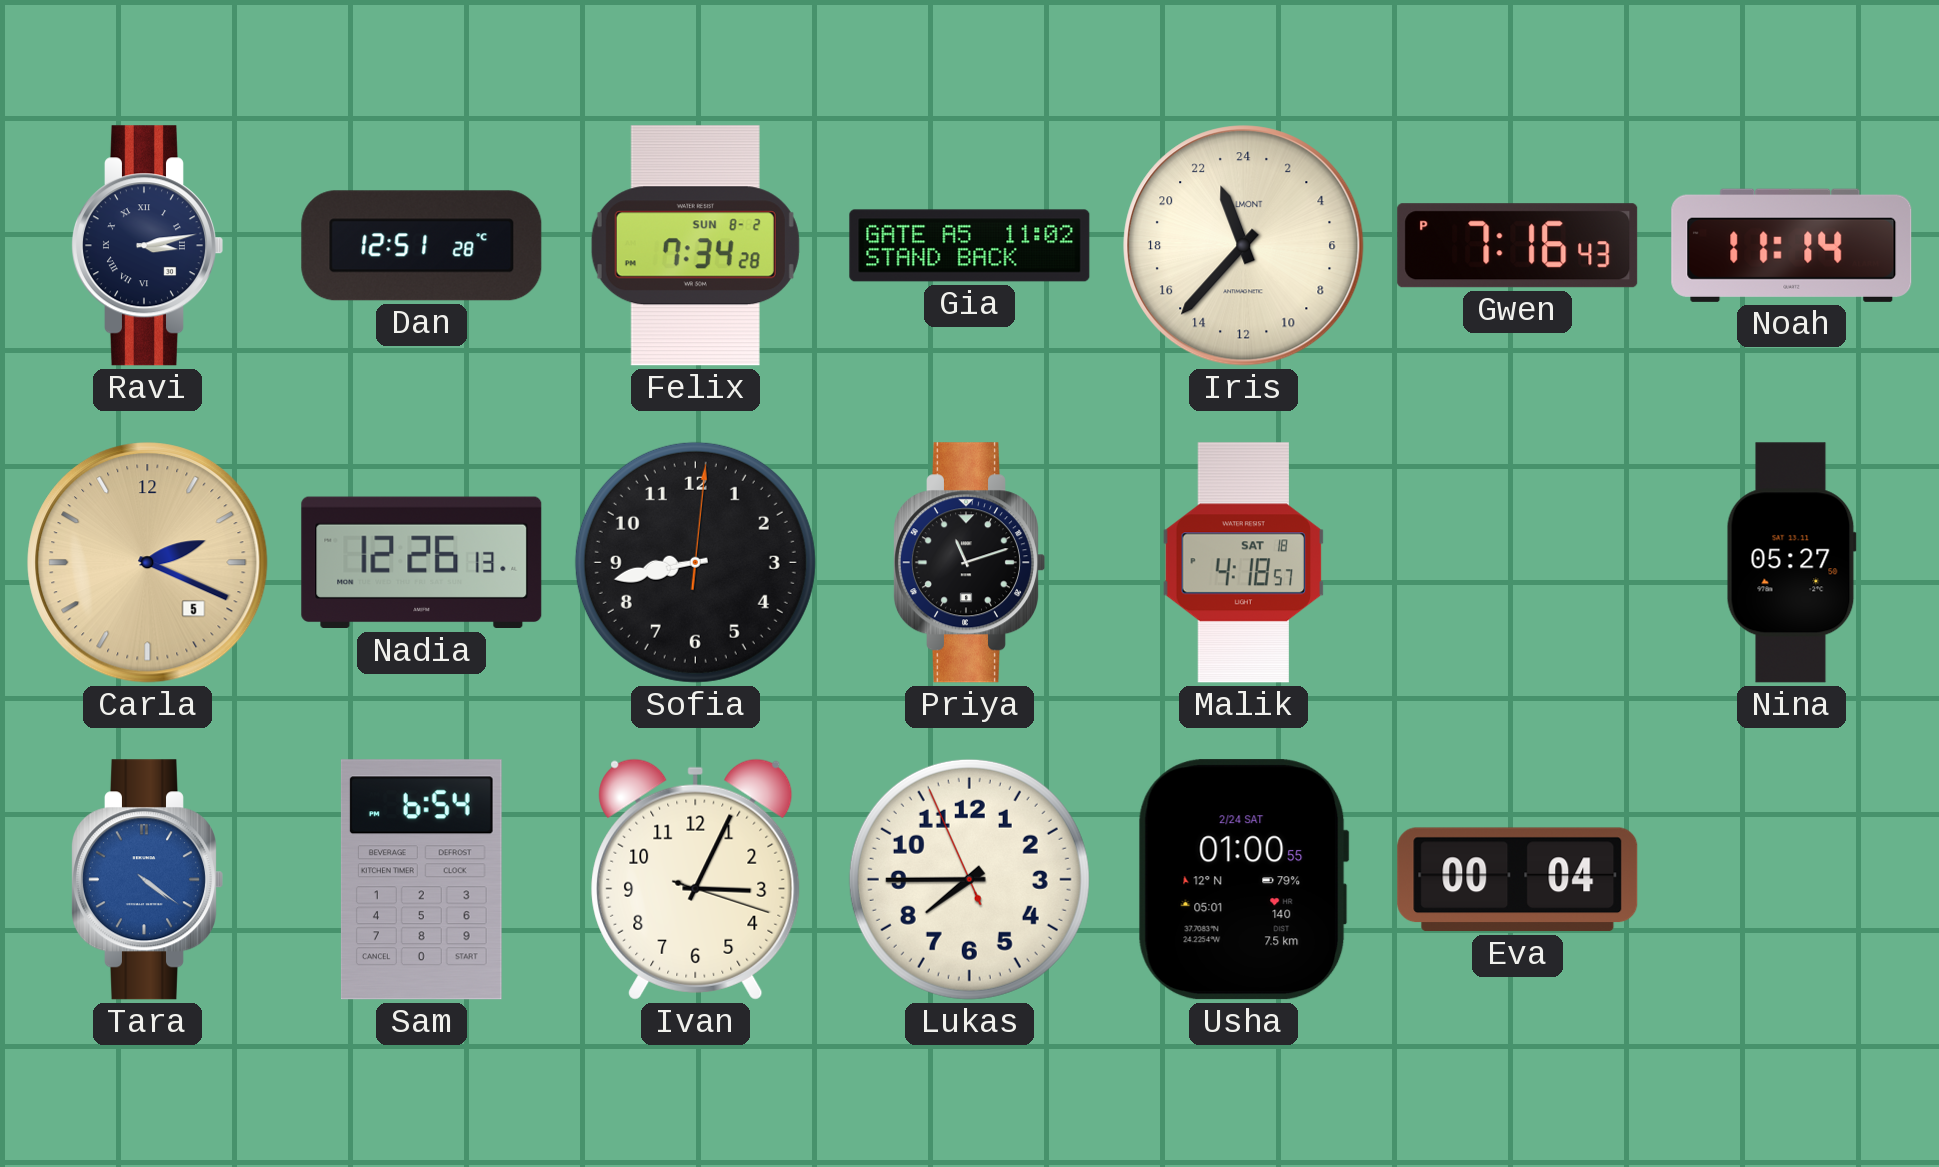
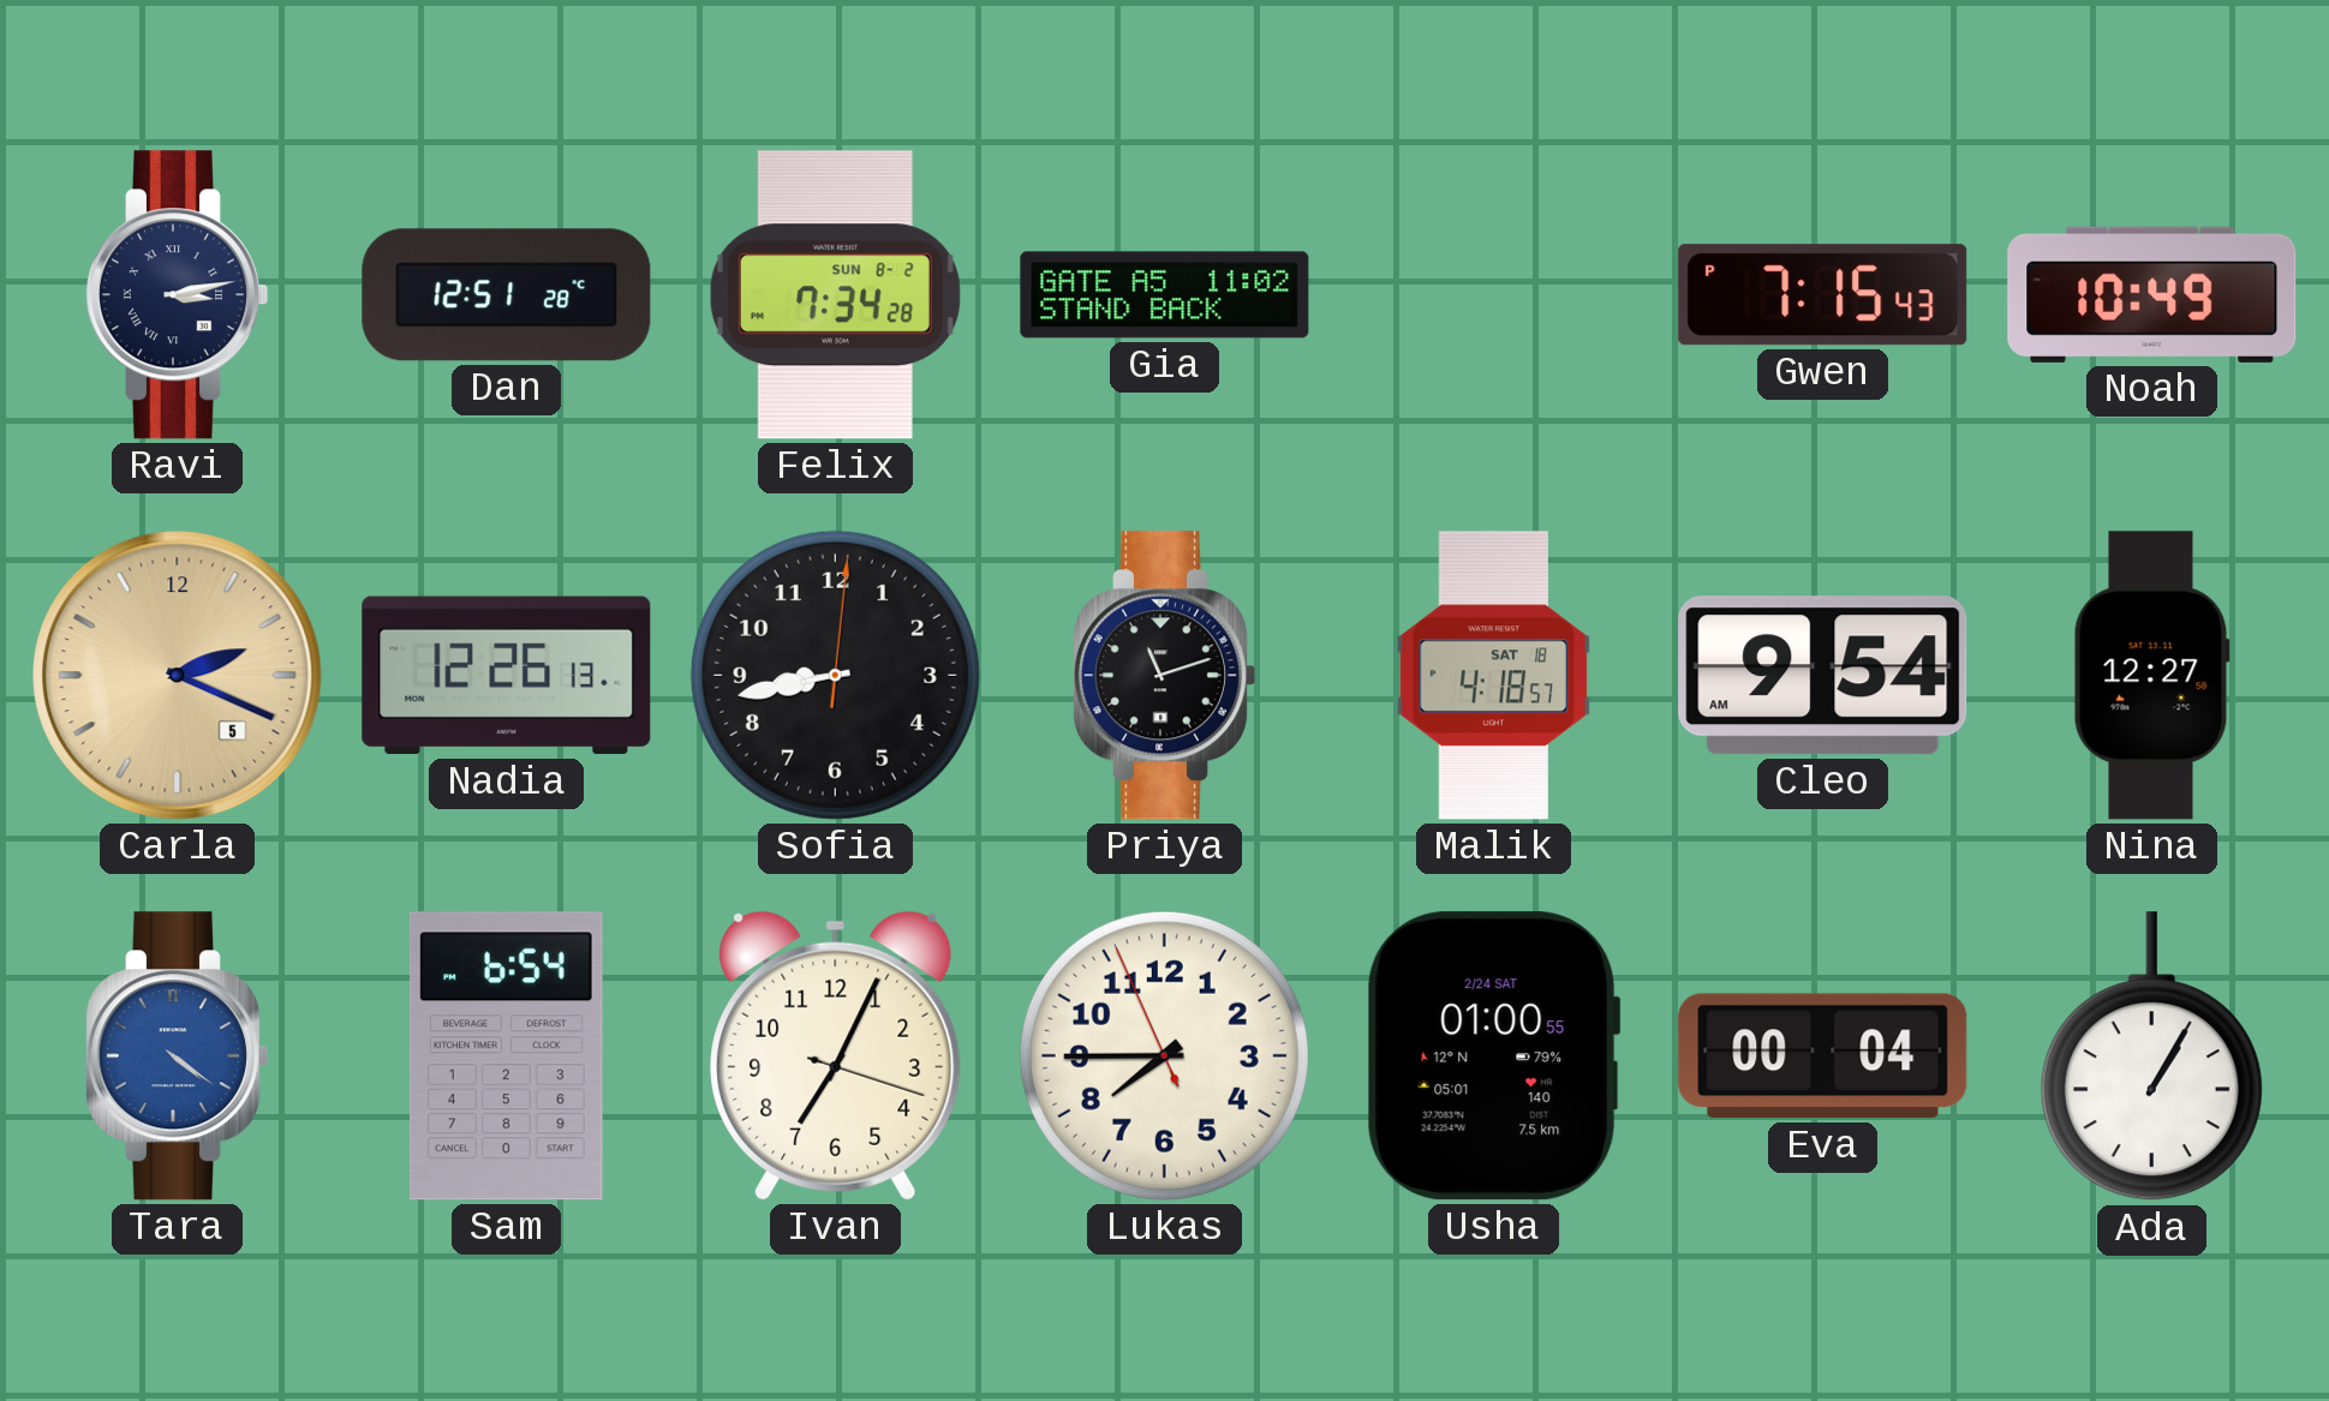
Iris: 22:37 -> none (1244, 246)
Gwen: 7:16 -> 7:15 (1823, 295)
Noah: 11:14 -> 10:49 (2152, 294)
Cleo: none -> 9:54 (1823, 676)
Nina: 05:27 -> 12:27 (2151, 676)
Ivan: 3:04 -> 7:04 (836, 1055)
Ada: none -> 1:05 (2151, 1056)
